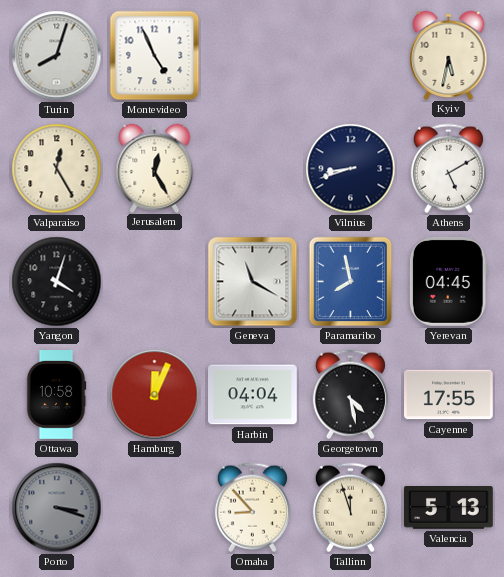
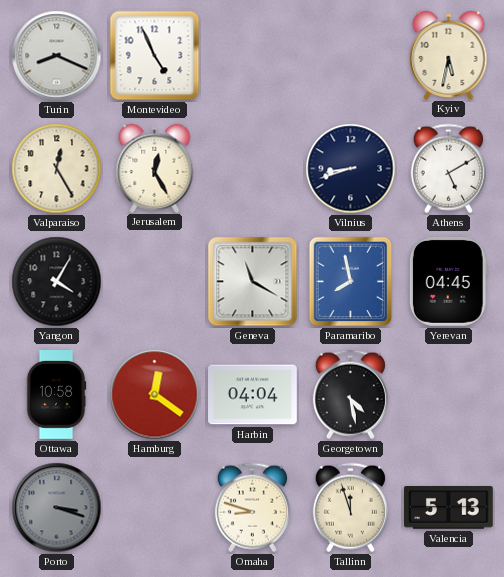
Turin: 8:03 -> 8:19 (57, 56)
Yangon: 4:03 -> 4:05 (57, 282)
Hamburg: 12:04 -> 12:21 (155, 395)
Cayenne: 17:55 -> none (449, 395)
Omaha: 8:53 -> 8:48 (252, 508)
